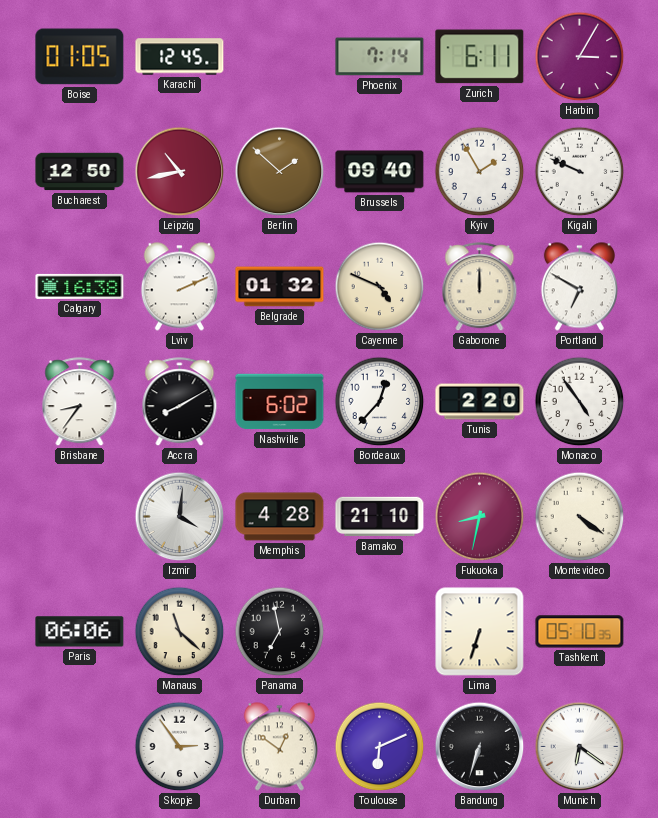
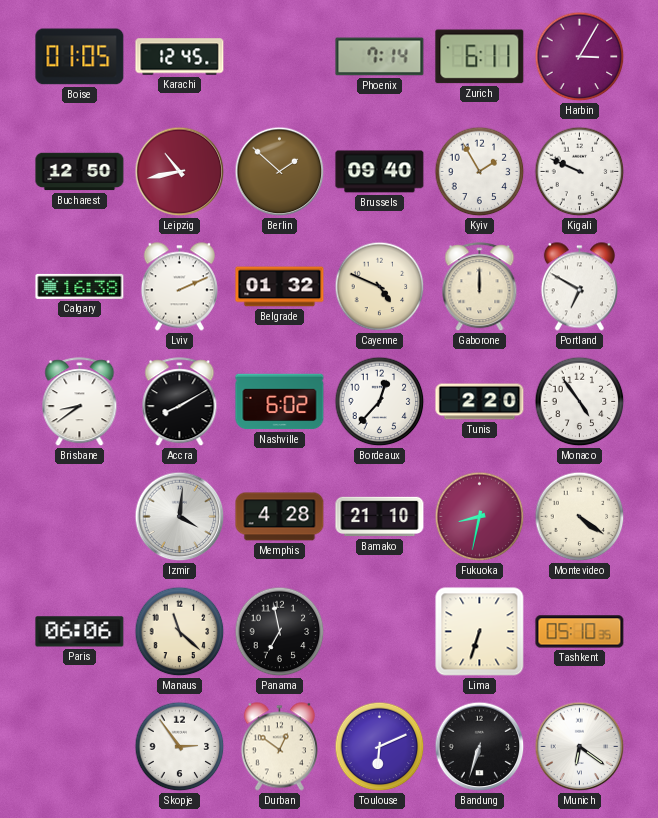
Brisbane: 8:36 -> 8:39 (80, 402)
